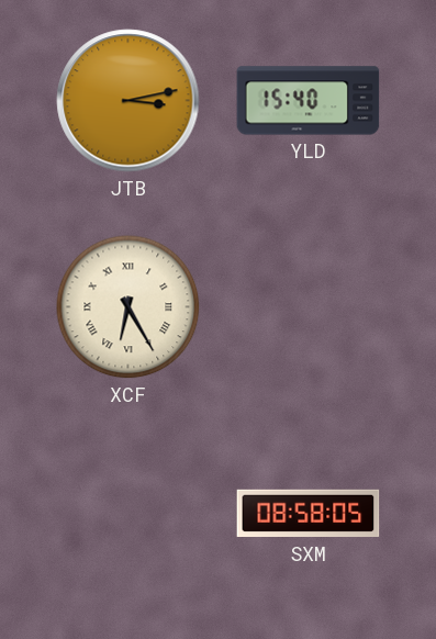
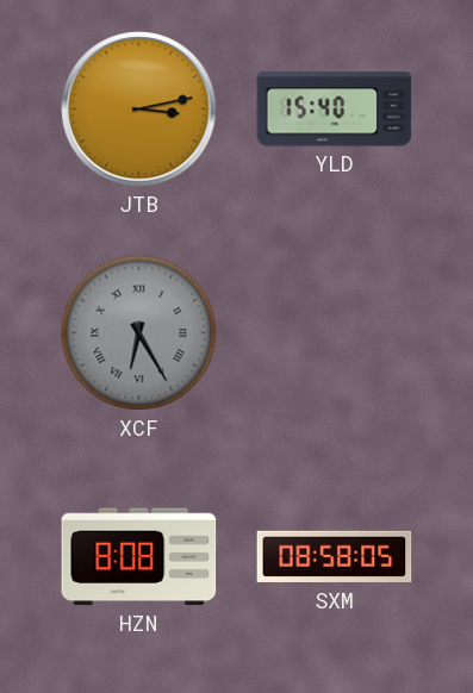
XCF dial: cream -> grey (139, 333)
HZN: none -> 8:08 (139, 557)
